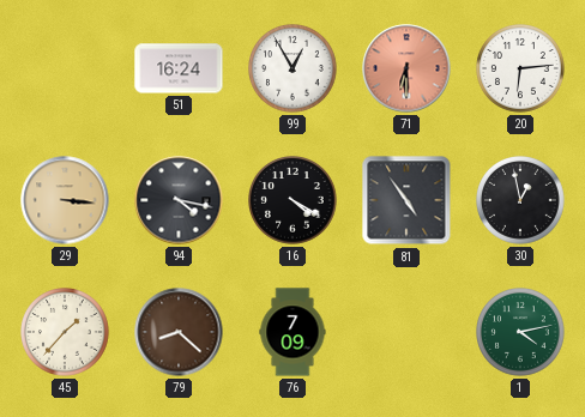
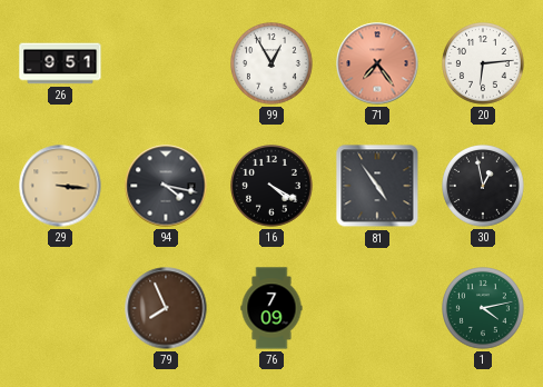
26: none -> 9:51 (60, 63)
51: 16:24 -> none (179, 68)
71: 6:30 -> 7:24 (377, 63)
45: 1:37 -> none (66, 333)
79: 8:22 -> 7:56 (166, 308)
